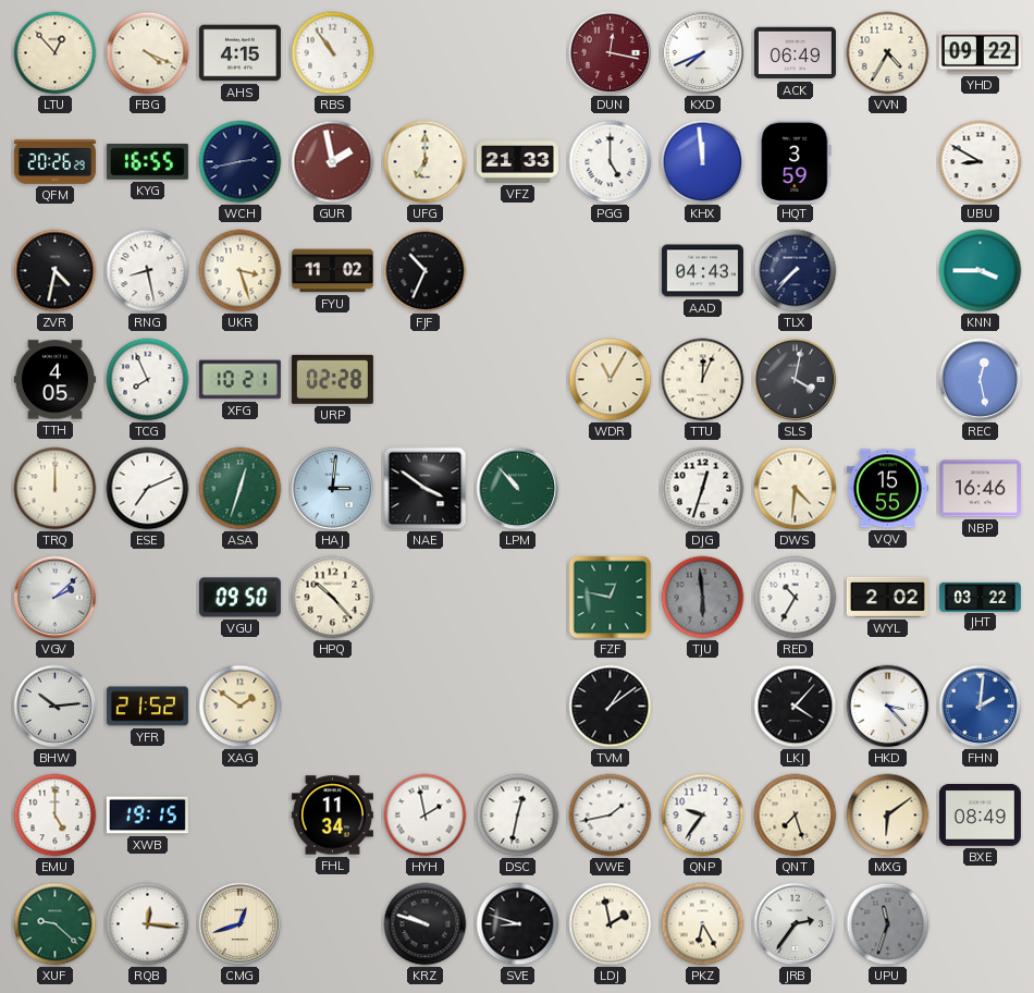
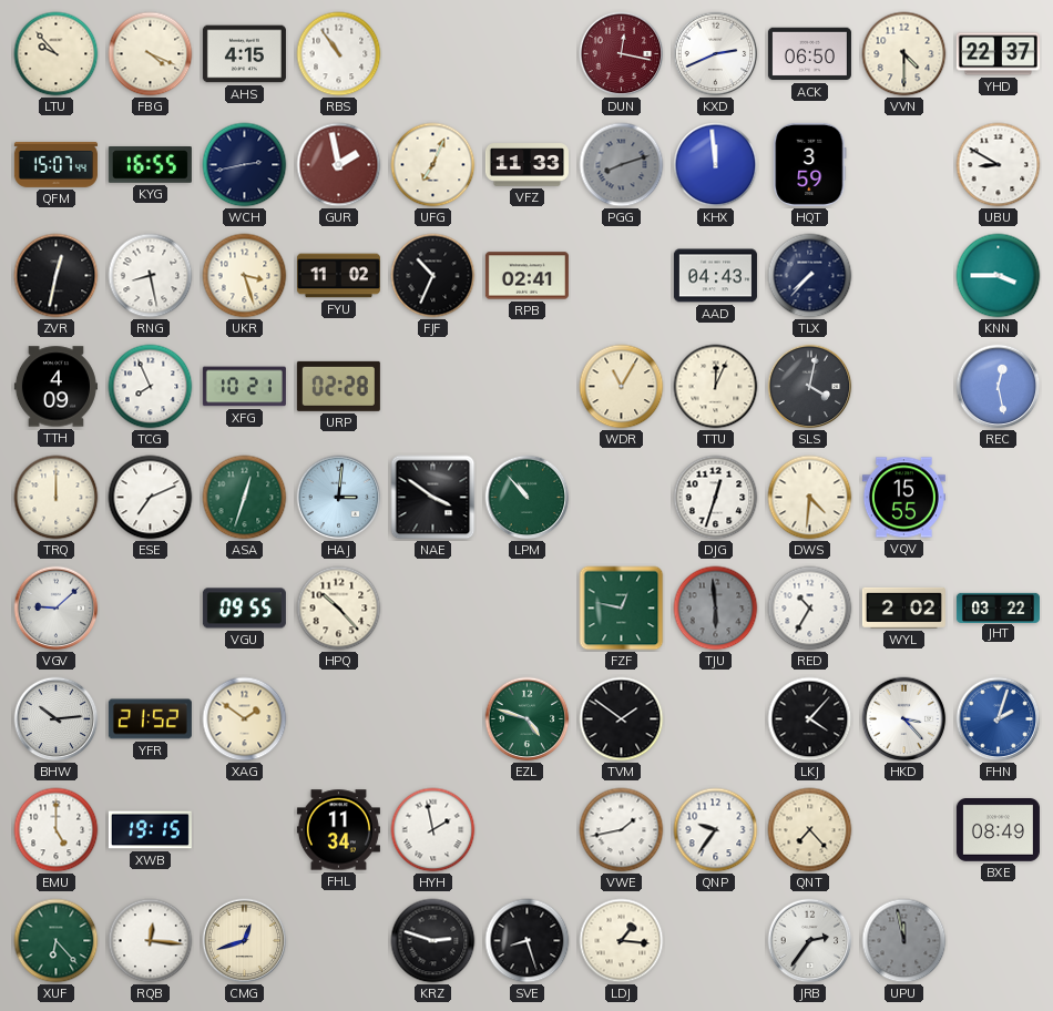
LTU: 12:53 -> 9:53 (57, 54)
KXD: 7:41 -> 2:41 (716, 54)
ACK: 06:49 -> 06:50 (809, 54)
VVN: 4:35 -> 4:30 (904, 54)
YHD: 09:22 -> 22:37 (998, 54)
QFM: 20:26 -> 15:07 (55, 164)
UFG: 7:00 -> 7:04 (433, 165)
VFZ: 21:33 -> 11:33 (526, 165)
PGG: 5:00 -> 8:12 (622, 165)
PGG dial: white -> grey (622, 165)
ZVR: 4:32 -> 12:32 (57, 276)
RPB: none -> 02:41 (526, 276)
TTH: 4:05 -> 4:09 (55, 387)
NBP: 16:46 -> none (980, 489)
VGV: 2:08 -> 9:08 (57, 609)
VGU: 09:50 -> 09:55 (244, 609)
EZL: none -> 4:48 (528, 719)
TVM: 1:09 -> 1:51 (622, 719)
FHN: 2:01 -> 2:03 (999, 719)
DSC: 12:32 -> none (518, 816)
QNT: 7:27 -> 7:23 (810, 830)
MXG: 6:09 -> none (888, 816)
XUF: 9:22 -> 6:23 (57, 941)
KRZ: 9:48 -> 2:48 (433, 941)
SVE: 8:48 -> 8:27 (528, 941)
LDJ: 1:58 -> 1:16 (622, 941)
PKZ: 6:25 -> none (703, 924)
UPU: 11:33 -> 11:58 (904, 941)
